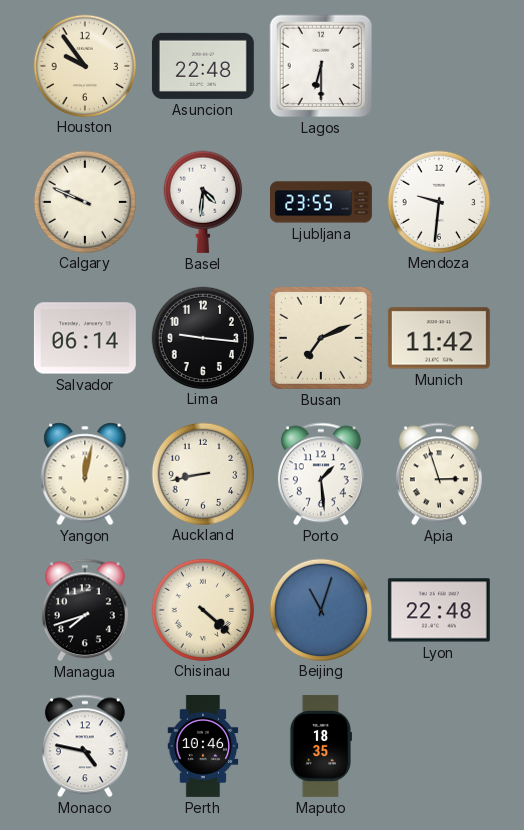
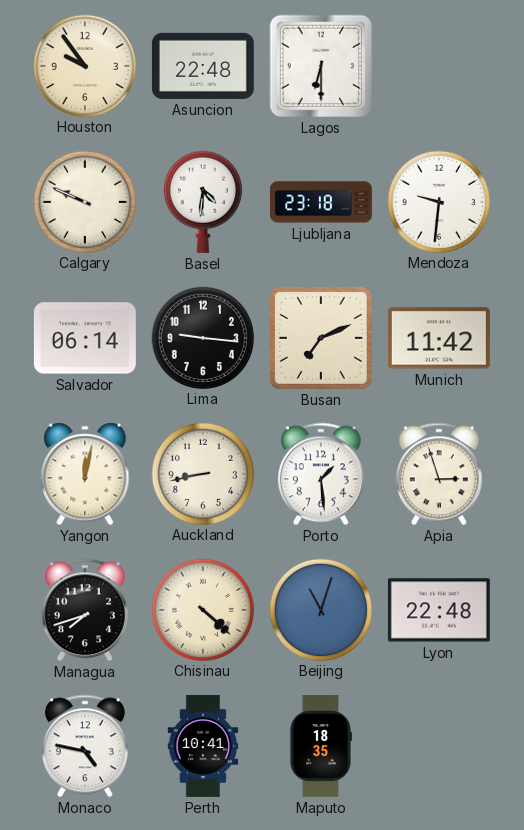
Ljubljana: 23:55 -> 23:18 (321, 202)
Perth: 10:46 -> 10:41 (203, 746)
